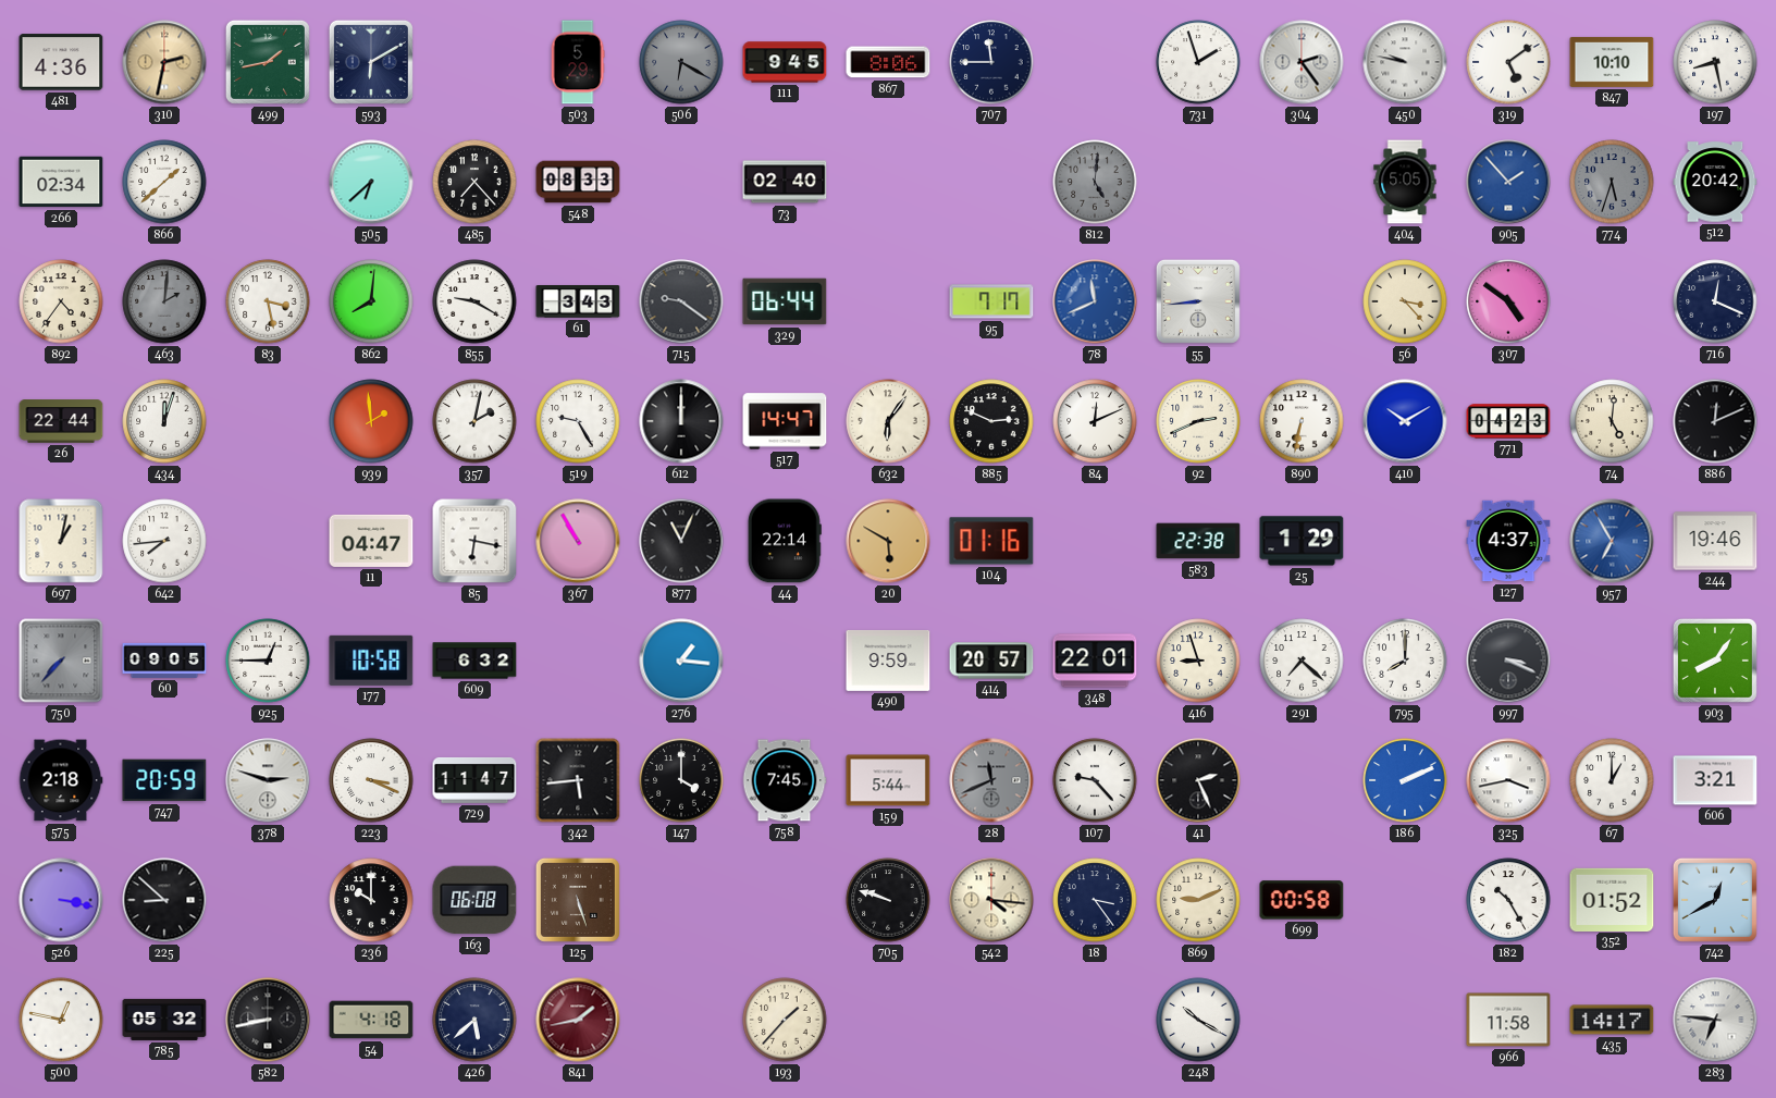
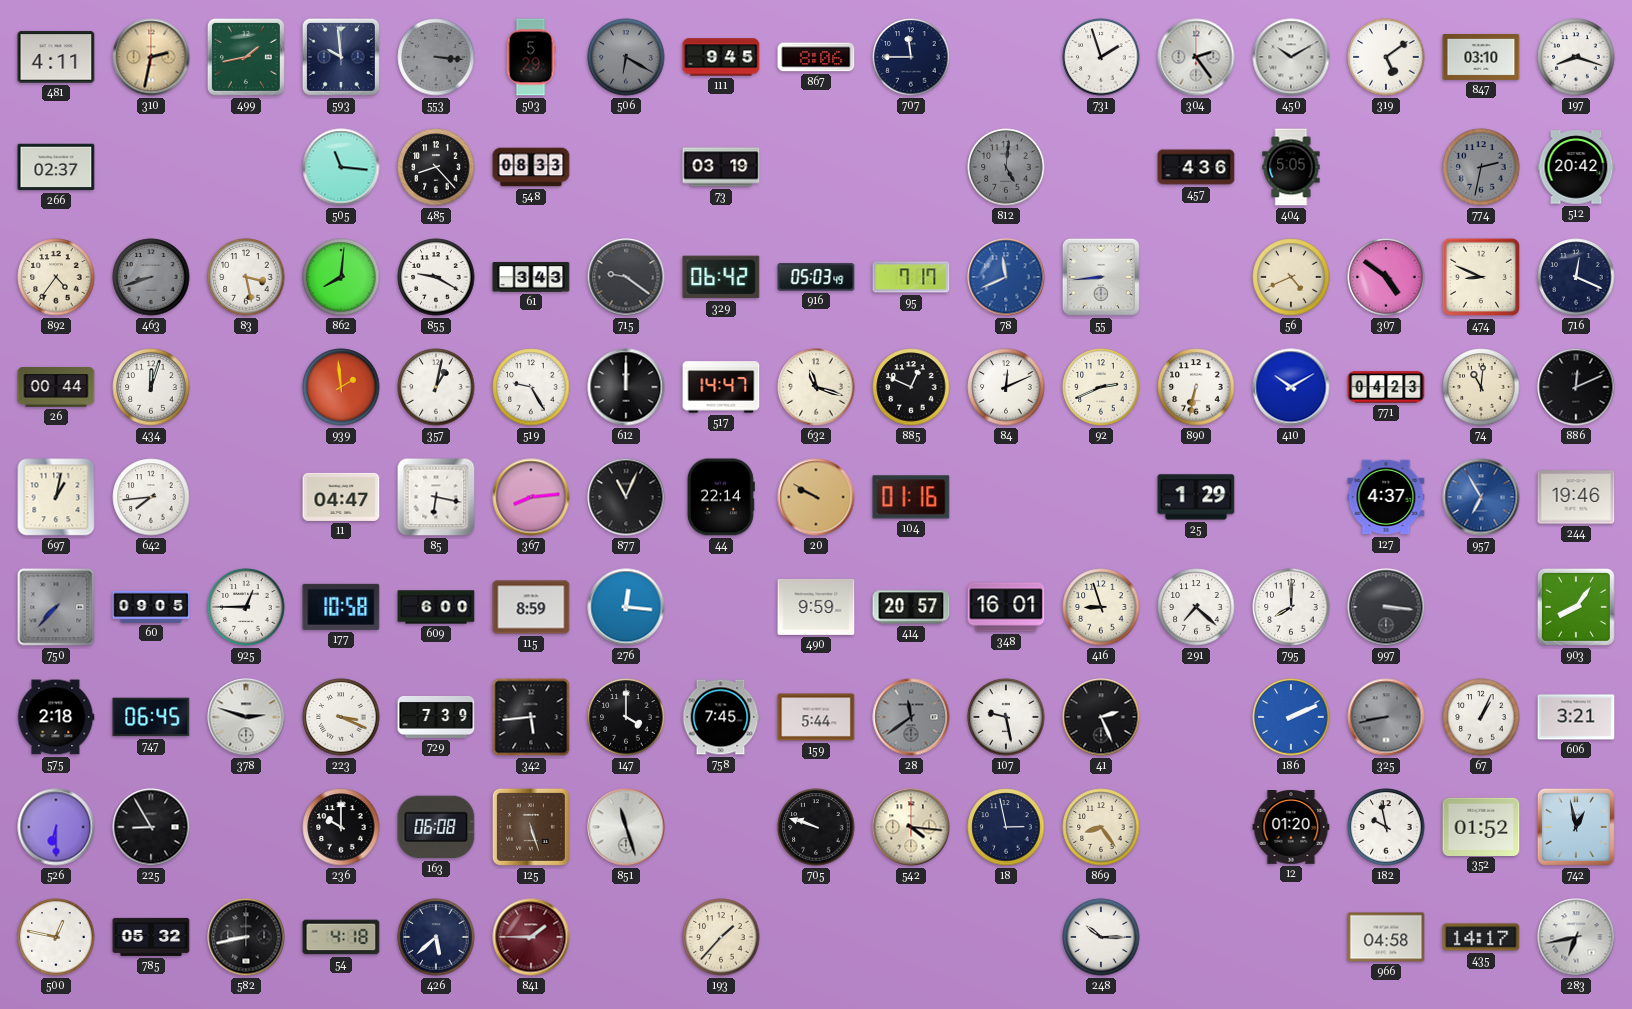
481: 4:36 -> 4:11 (56, 57)
593: 6:10 -> 9:59 (341, 57)
553: none -> 3:16 (436, 57)
450: 9:47 -> 10:10 (1291, 57)
847: 10:10 -> 03:10 (1481, 57)
197: 8:28 -> 8:18 (1576, 57)
266: 02:34 -> 02:37 (56, 167)
866: 1:38 -> none (164, 182)
505: 6:38 -> 11:16 (341, 167)
485: 7:23 -> 8:23 (436, 167)
73: 02:40 -> 03:19 (721, 167)
457: none -> 4:36 (1196, 167)
905: 1:53 -> none (1508, 182)
774: 5:33 -> 2:32 (1481, 167)
463: 2:01 -> 8:42 (151, 277)
329: 06:44 -> 06:42 (721, 277)
916: none -> 05:03 (816, 277)
56: 3:23 -> 4:41 (1291, 277)
474: none -> 8:49 (1481, 277)
26: 22:44 -> 00:44 (56, 387)
357: 2:02 -> 1:02 (436, 387)
632: 6:06 -> 11:18 (816, 387)
885: 2:49 -> 12:49 (911, 387)
74: 5:01 -> 11:01 (1481, 387)
367: 10:55 -> 8:14 (531, 497)
20: 5:50 -> 9:50 (816, 497)
583: 22:38 -> none (1198, 541)
609: 6:32 -> 6:00 (436, 607)
115: none -> 8:59 (531, 607)
276: 1:16 -> 12:16 (626, 607)
348: 22:01 -> 16:01 (1006, 607)
997: 3:19 -> 3:16 (1386, 607)
747: 20:59 -> 06:45 (151, 717)
729: 11:47 -> 7:39 (436, 717)
28: 11:41 -> 11:39 (911, 717)
107: 9:23 -> 9:28 (1006, 717)
325: 3:43 -> 8:43 (1386, 717)
325 dial: white -> grey (1386, 717)
67: 1:00 -> 1:04 (1481, 717)
526: 3:17 -> 6:30 (56, 827)
225: 8:52 -> 8:55 (151, 827)
851: none -> 11:27 (626, 827)
18: 3:24 -> 2:58 (1006, 827)
869: 9:11 -> 8:24 (1101, 827)
699: 00:58 -> none (1302, 900)
12: none -> 01:20 (1291, 828)
182: 10:25 -> 9:58 (1386, 827)
742: 12:40 -> 12:58 (1576, 827)
841: 1:43 -> 1:45 (531, 937)
248: 10:20 -> 10:15 (1101, 937)
966: 11:58 -> 04:58 (1386, 937)
283: 6:46 -> 6:43 (1576, 937)
